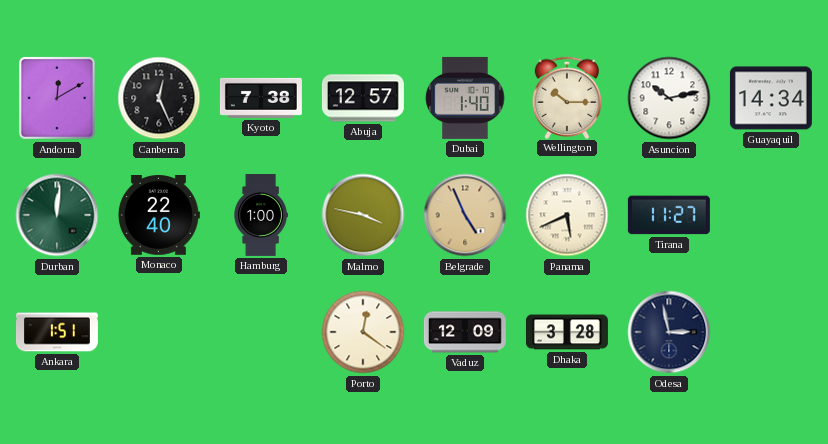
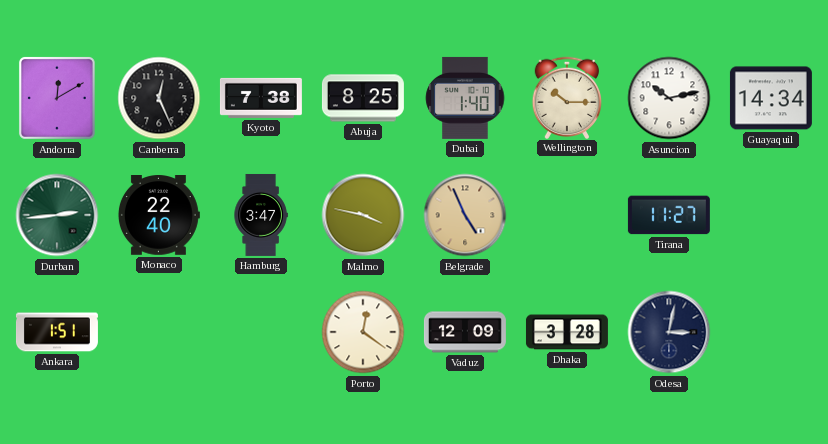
Abuja: 12:57 -> 8:25 (363, 98)
Durban: 12:01 -> 2:44 (57, 215)
Hamburg: 1:00 -> 3:47 (261, 215)
Panama: 5:41 -> none (567, 215)
Odesa: 2:58 -> 3:02 (669, 332)
